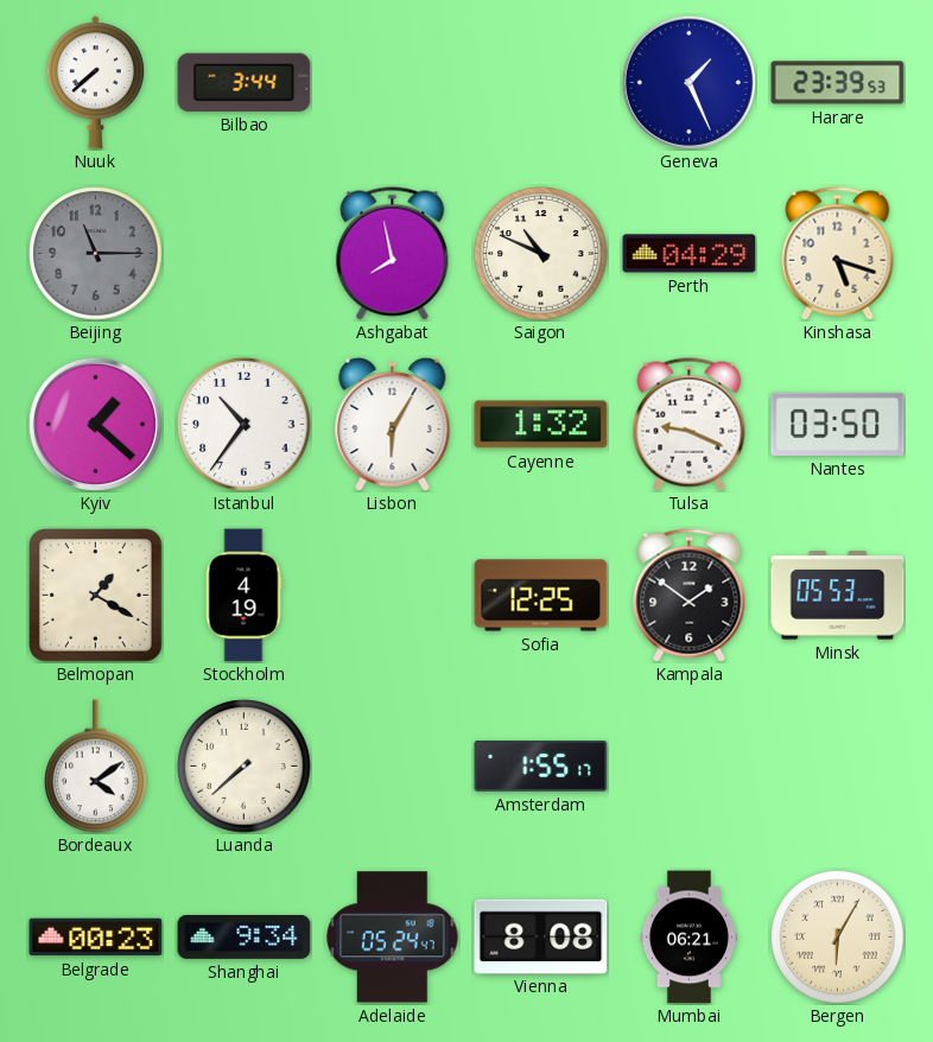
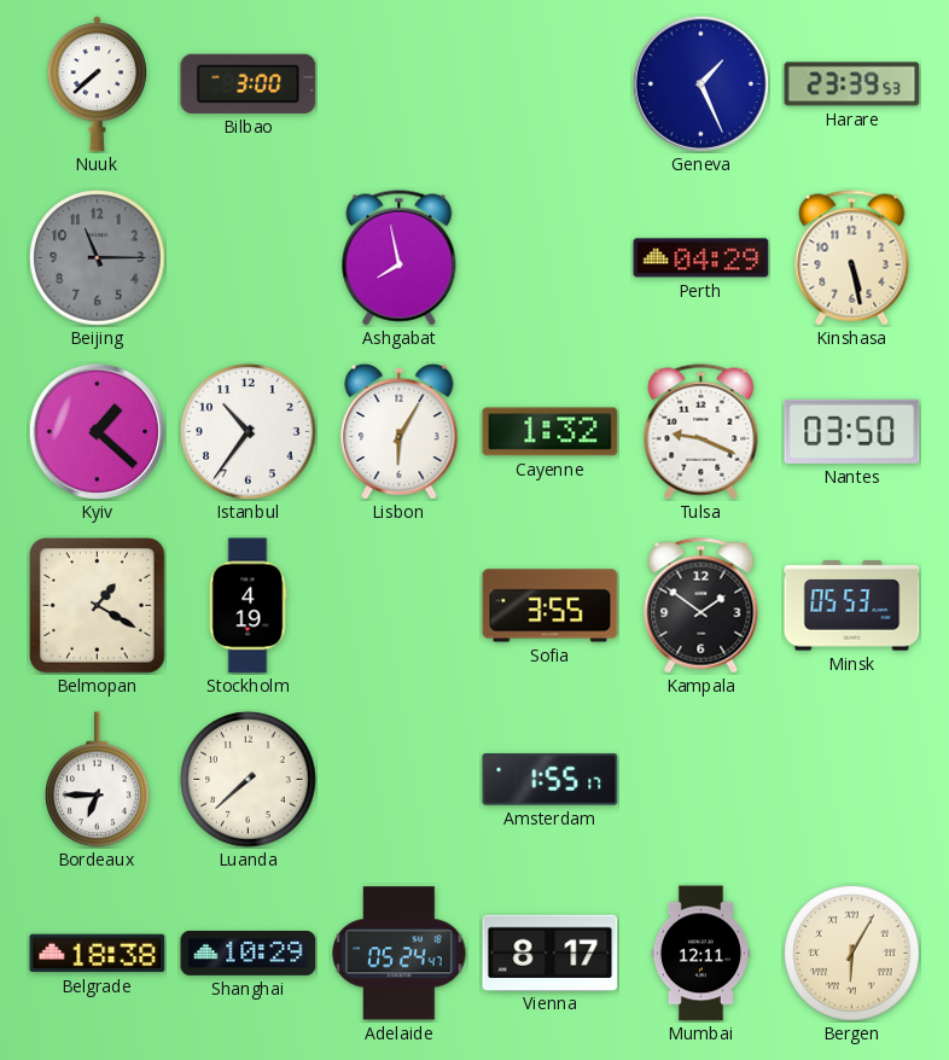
Bilbao: 3:44 -> 3:00 (249, 83)
Saigon: 10:49 -> none (541, 254)
Kinshasa: 5:18 -> 5:28 (852, 258)
Sofia: 12:25 -> 3:55 (551, 606)
Bordeaux: 4:09 -> 6:45 (98, 780)
Belgrade: 00:23 -> 18:38 (98, 954)
Shanghai: 9:34 -> 10:29 (249, 953)
Vienna: 8:08 -> 8:17 (551, 953)
Mumbai: 06:21 -> 12:11 (700, 954)
